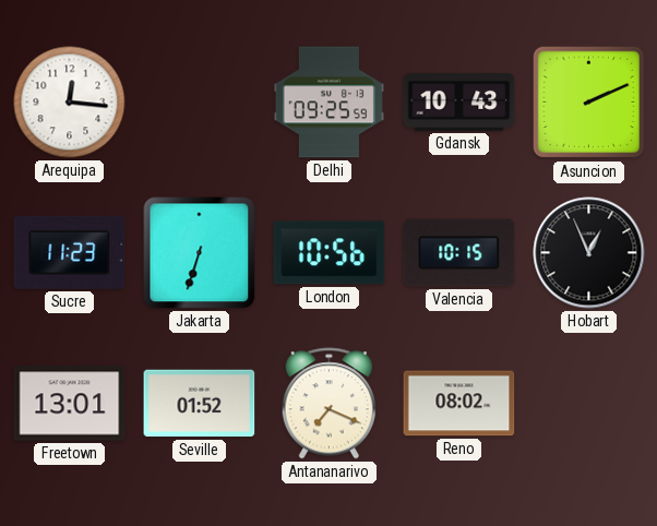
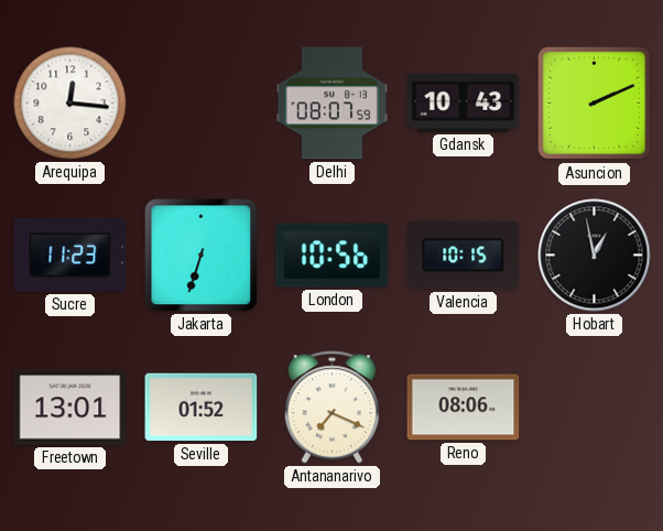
Delhi: 09:25 -> 08:07 (331, 104)
Hobart: 12:56 -> 12:58 (595, 256)
Reno: 08:02 -> 08:06 (464, 408)
